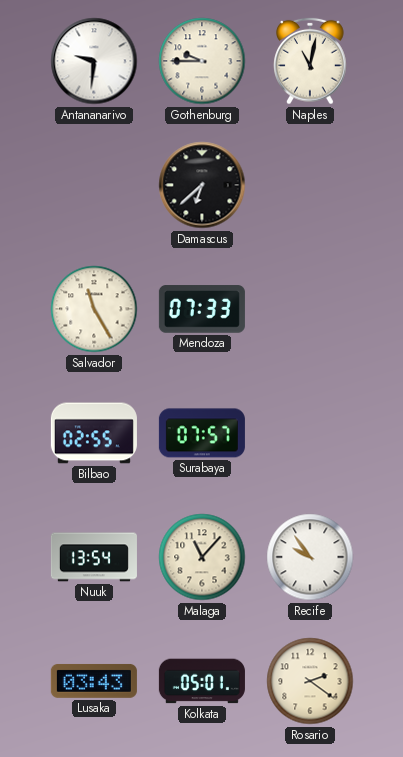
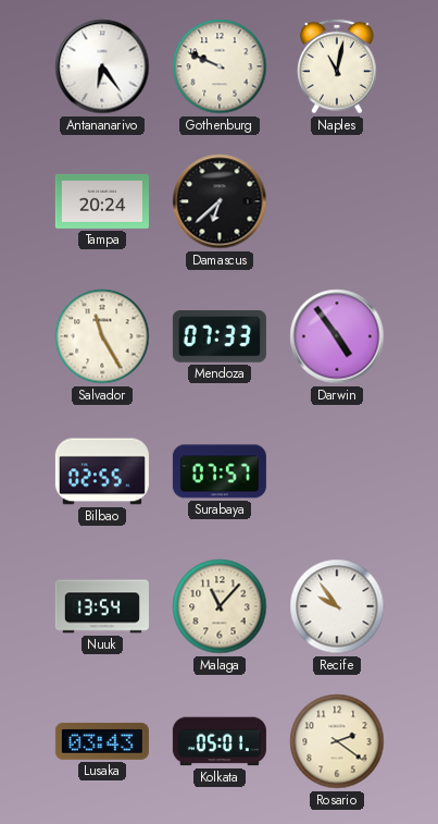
Antananarivo: 9:31 -> 6:24 (102, 66)
Gothenburg: 9:45 -> 9:49 (220, 66)
Tampa: none -> 20:24 (102, 201)
Darwin: none -> 4:54 (337, 336)
